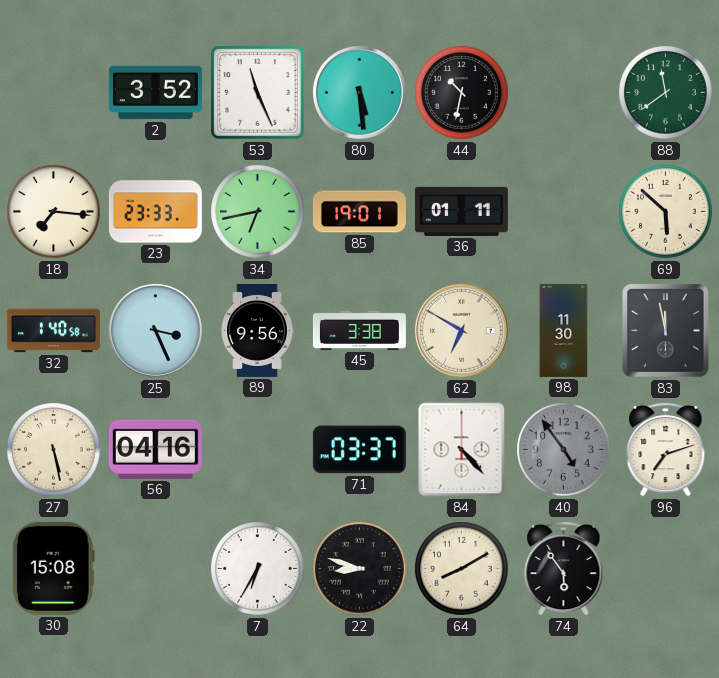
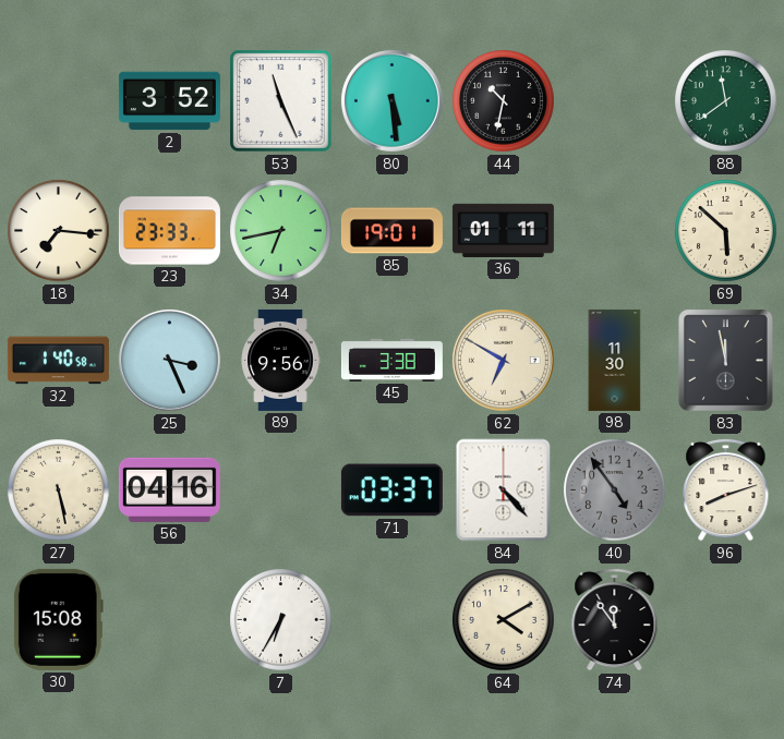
96: 7:12 -> 8:12 (726, 489)
22: 8:48 -> none (360, 569)
64: 8:10 -> 4:10 (504, 620)
74: 5:54 -> 11:54 (615, 619)
